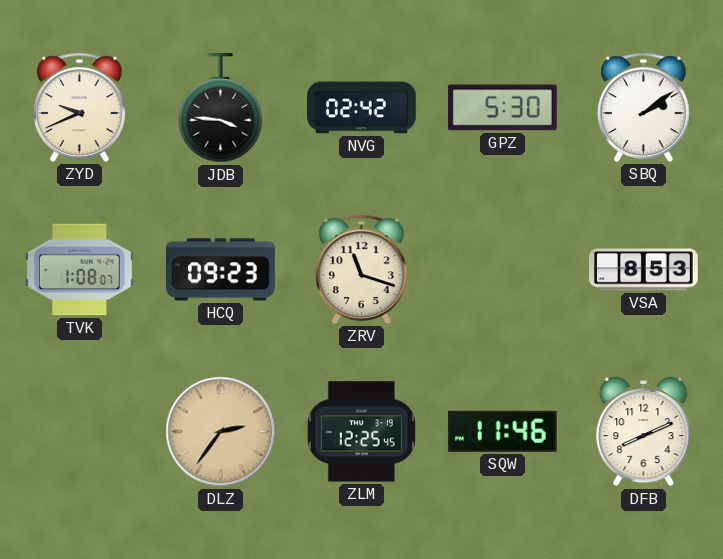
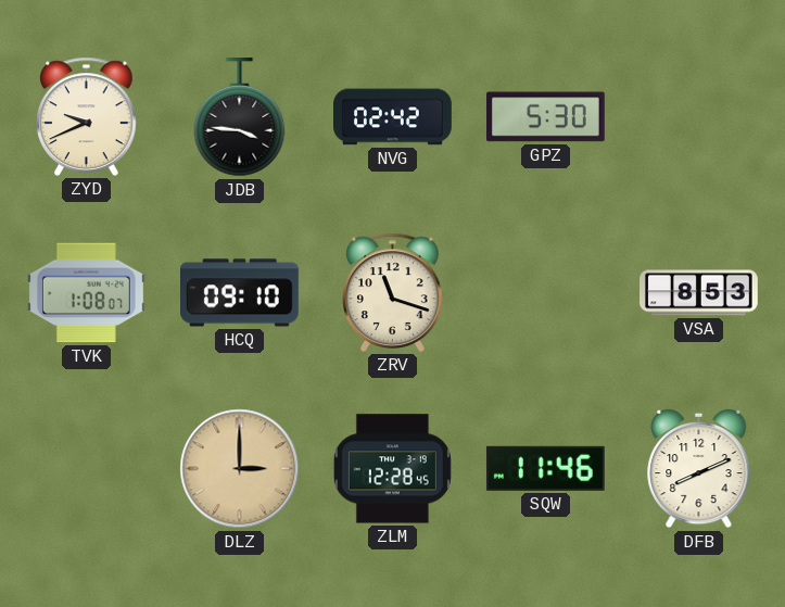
SBQ: 2:09 -> none (644, 107)
HCQ: 09:23 -> 09:10 (240, 293)
DLZ: 2:36 -> 3:00 (240, 469)
ZLM: 12:25 -> 12:28 (392, 469)
